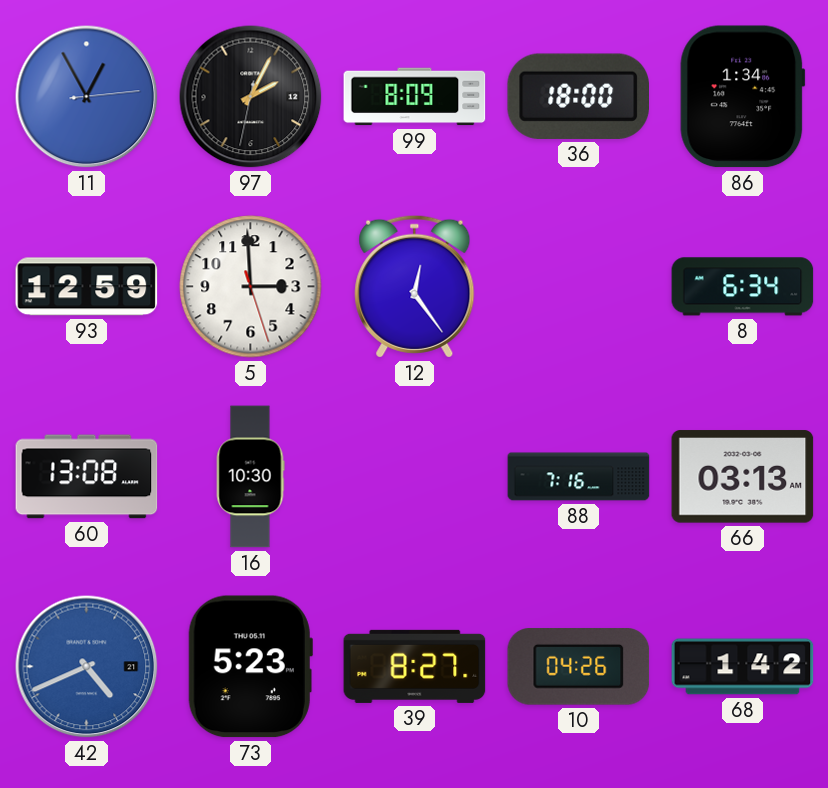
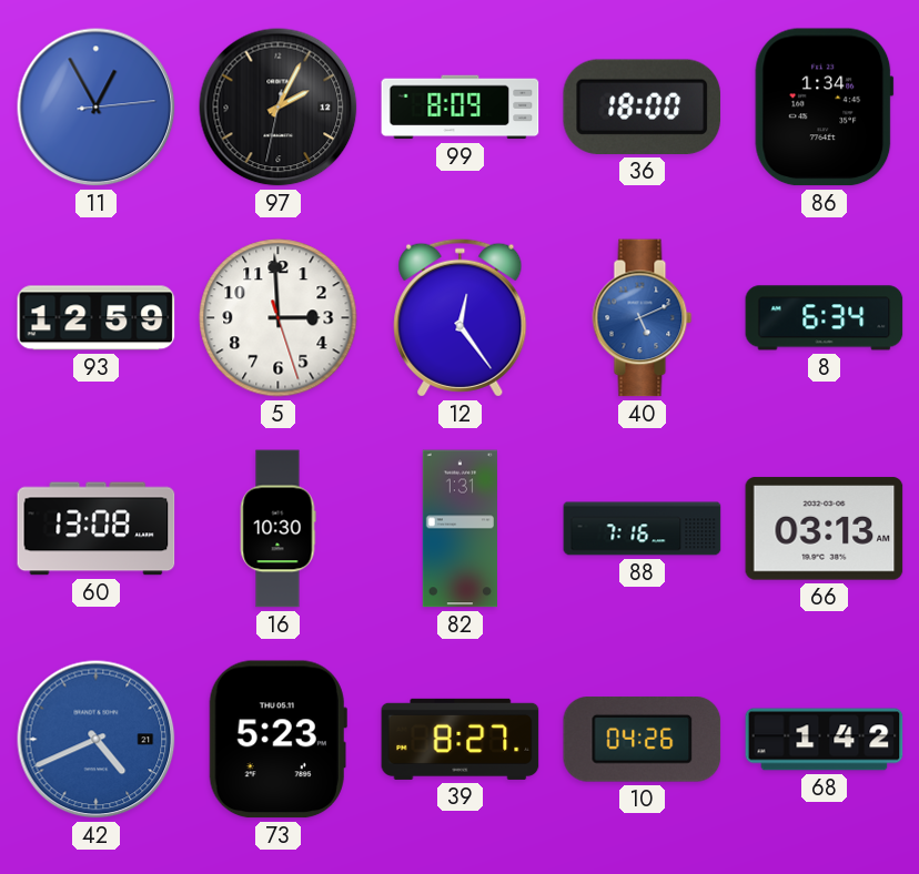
40: none -> 5:11 (643, 318)
82: none -> 1:31 (459, 529)
